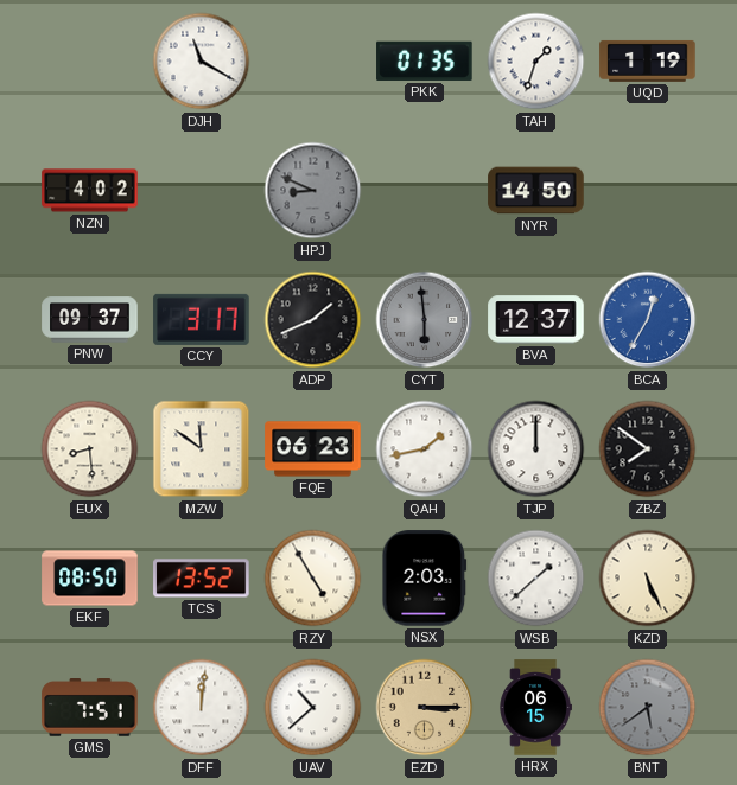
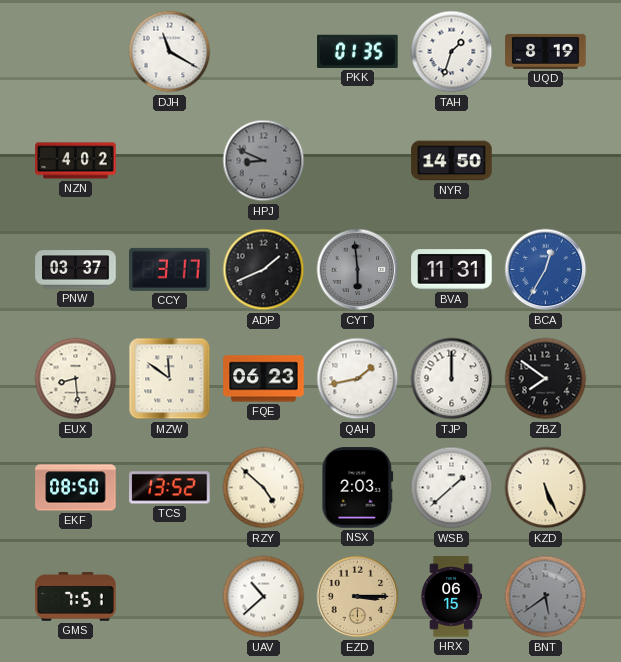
UQD: 1:19 -> 8:19 (546, 51)
PNW: 09:37 -> 03:37 (76, 270)
BVA: 12:37 -> 11:31 (452, 270)
RZY: 4:55 -> 4:52 (264, 488)
DFF: 12:01 -> none (202, 708)
